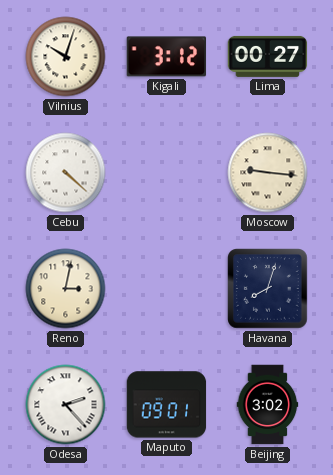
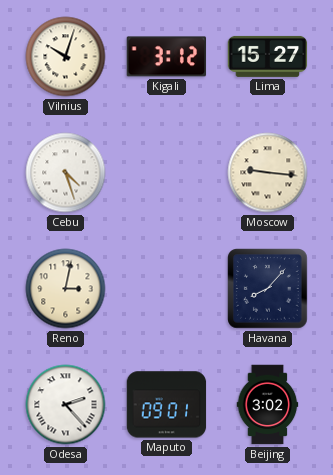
Lima: 00:27 -> 15:27 (268, 56)
Cebu: 4:22 -> 4:27 (66, 173)
Havana: 8:03 -> 8:07 (268, 289)
